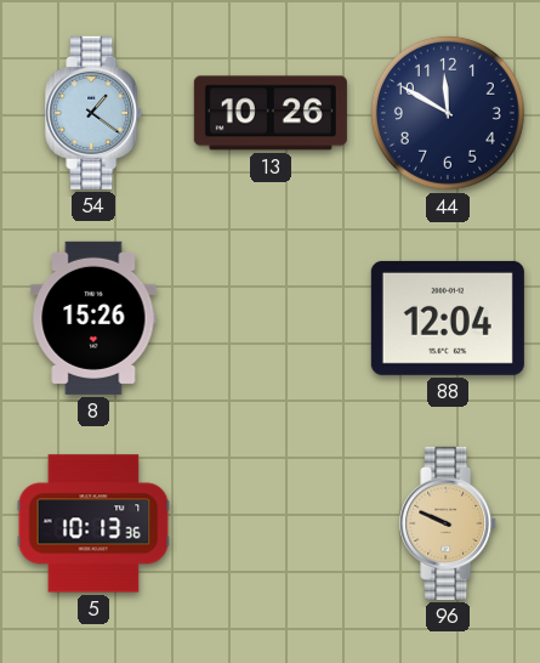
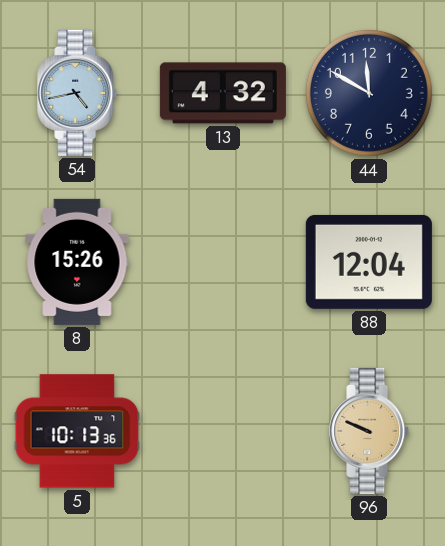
54: 1:21 -> 4:43 (78, 93)
13: 10:26 -> 4:32 (223, 93)
